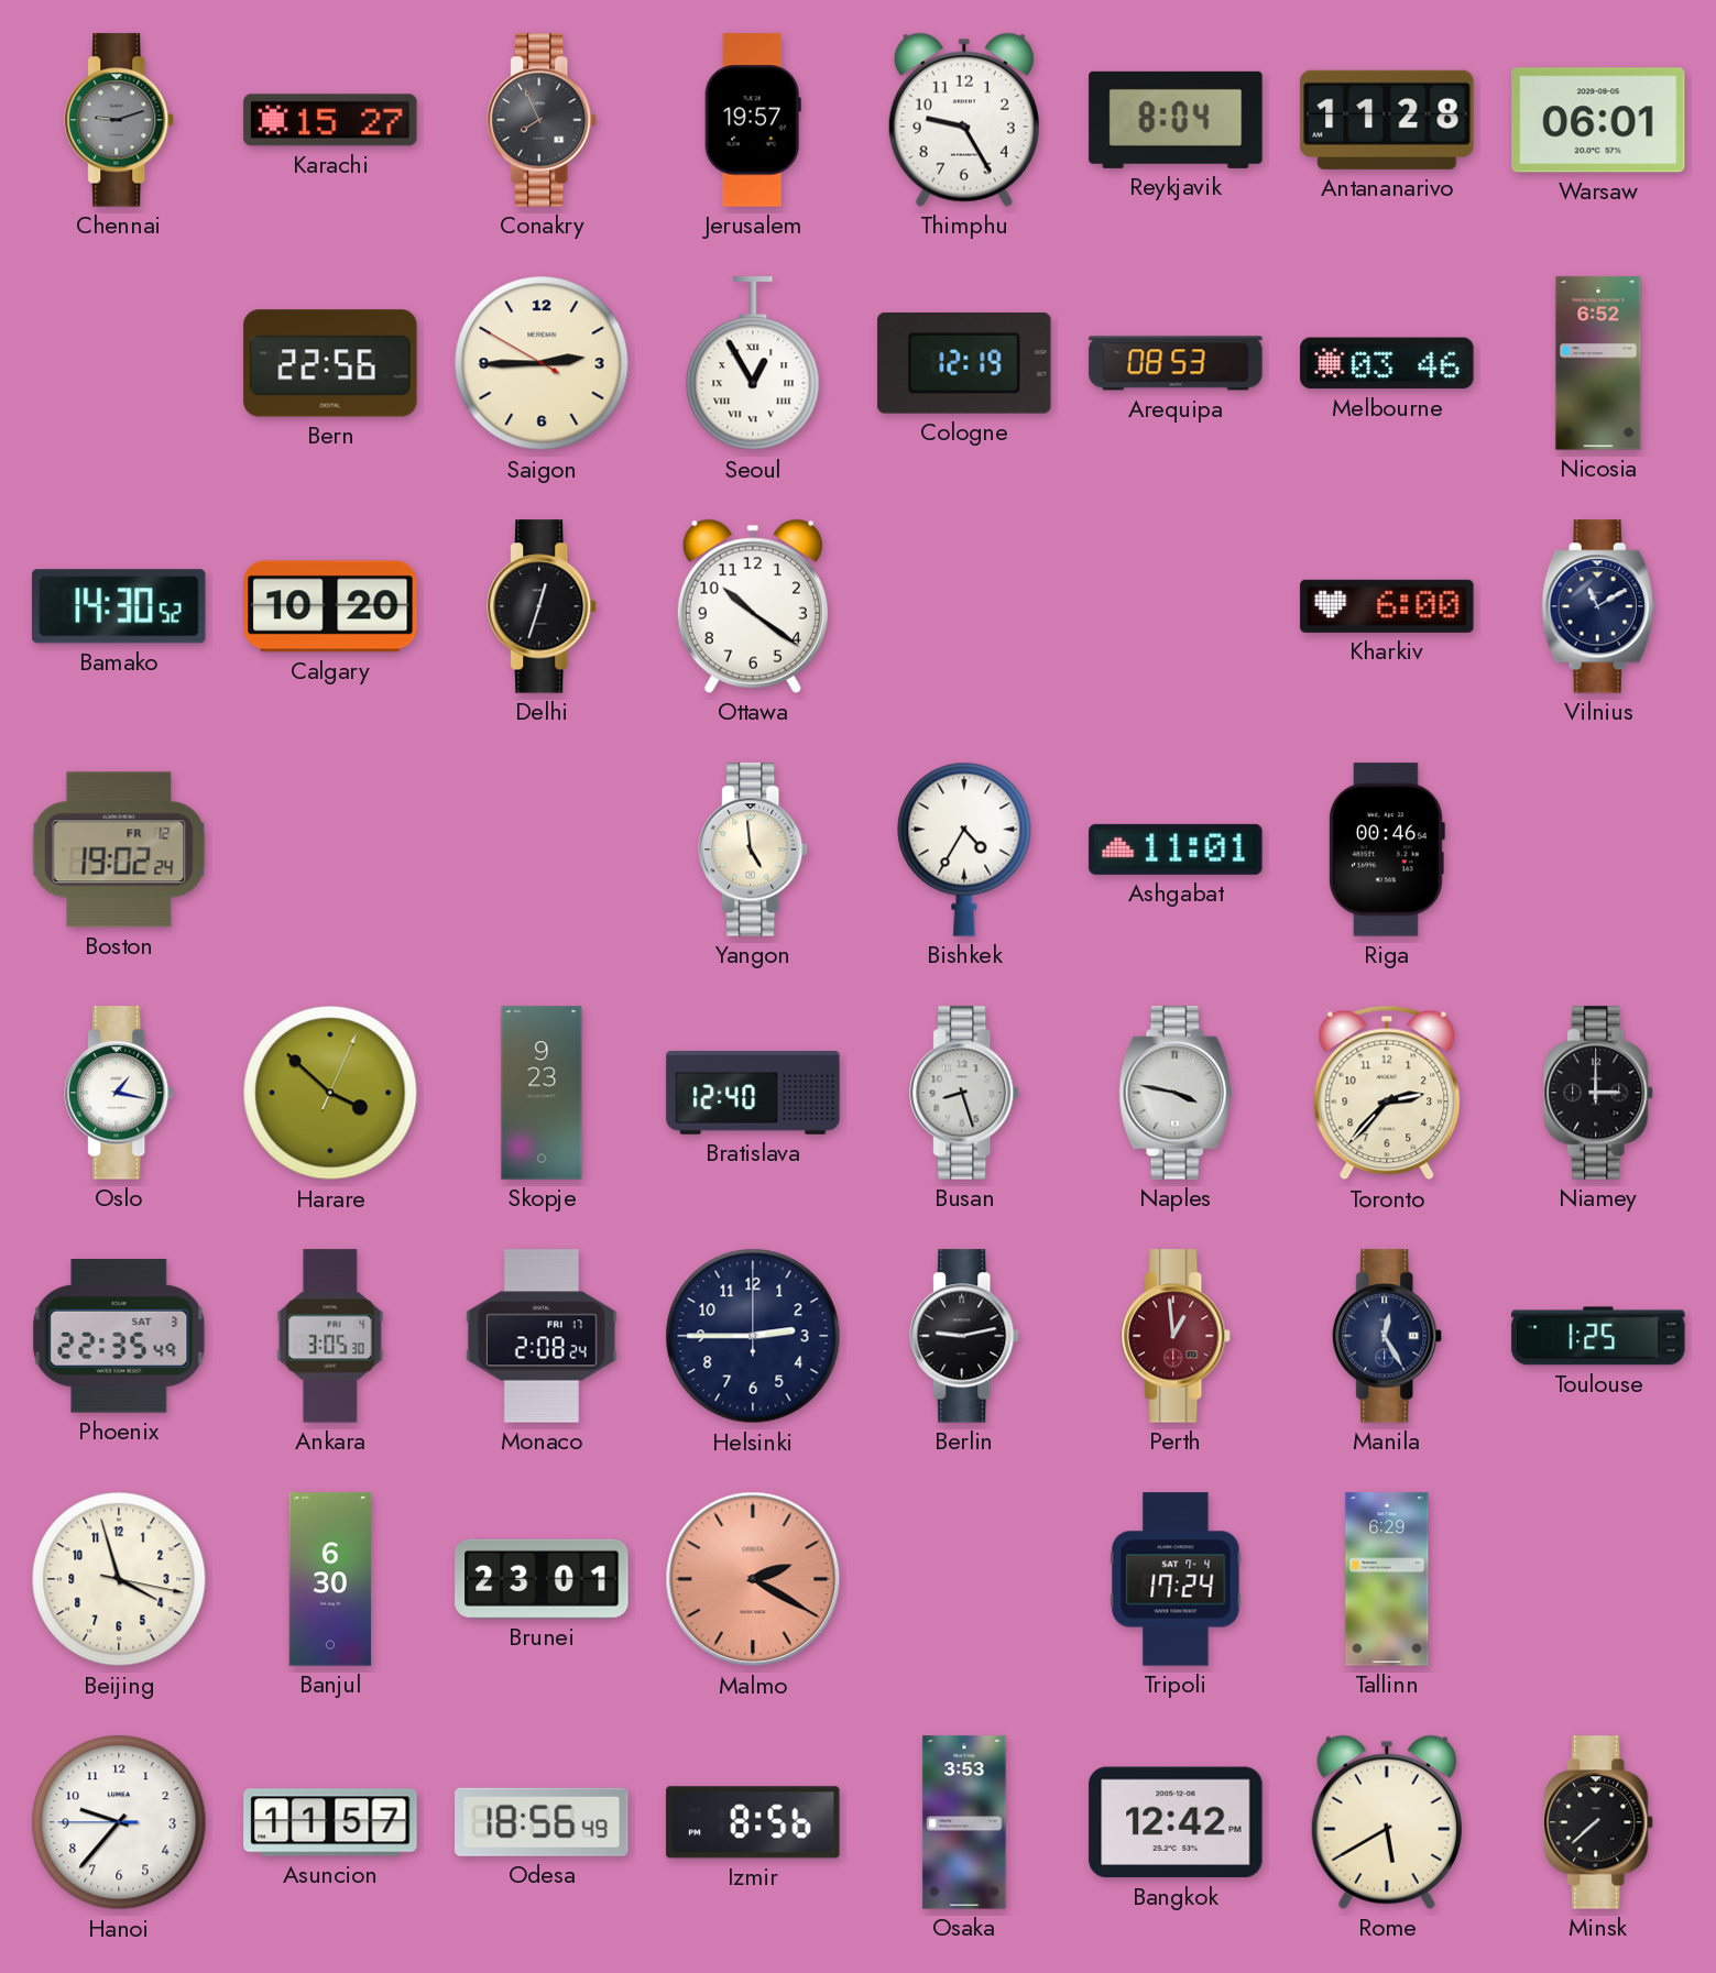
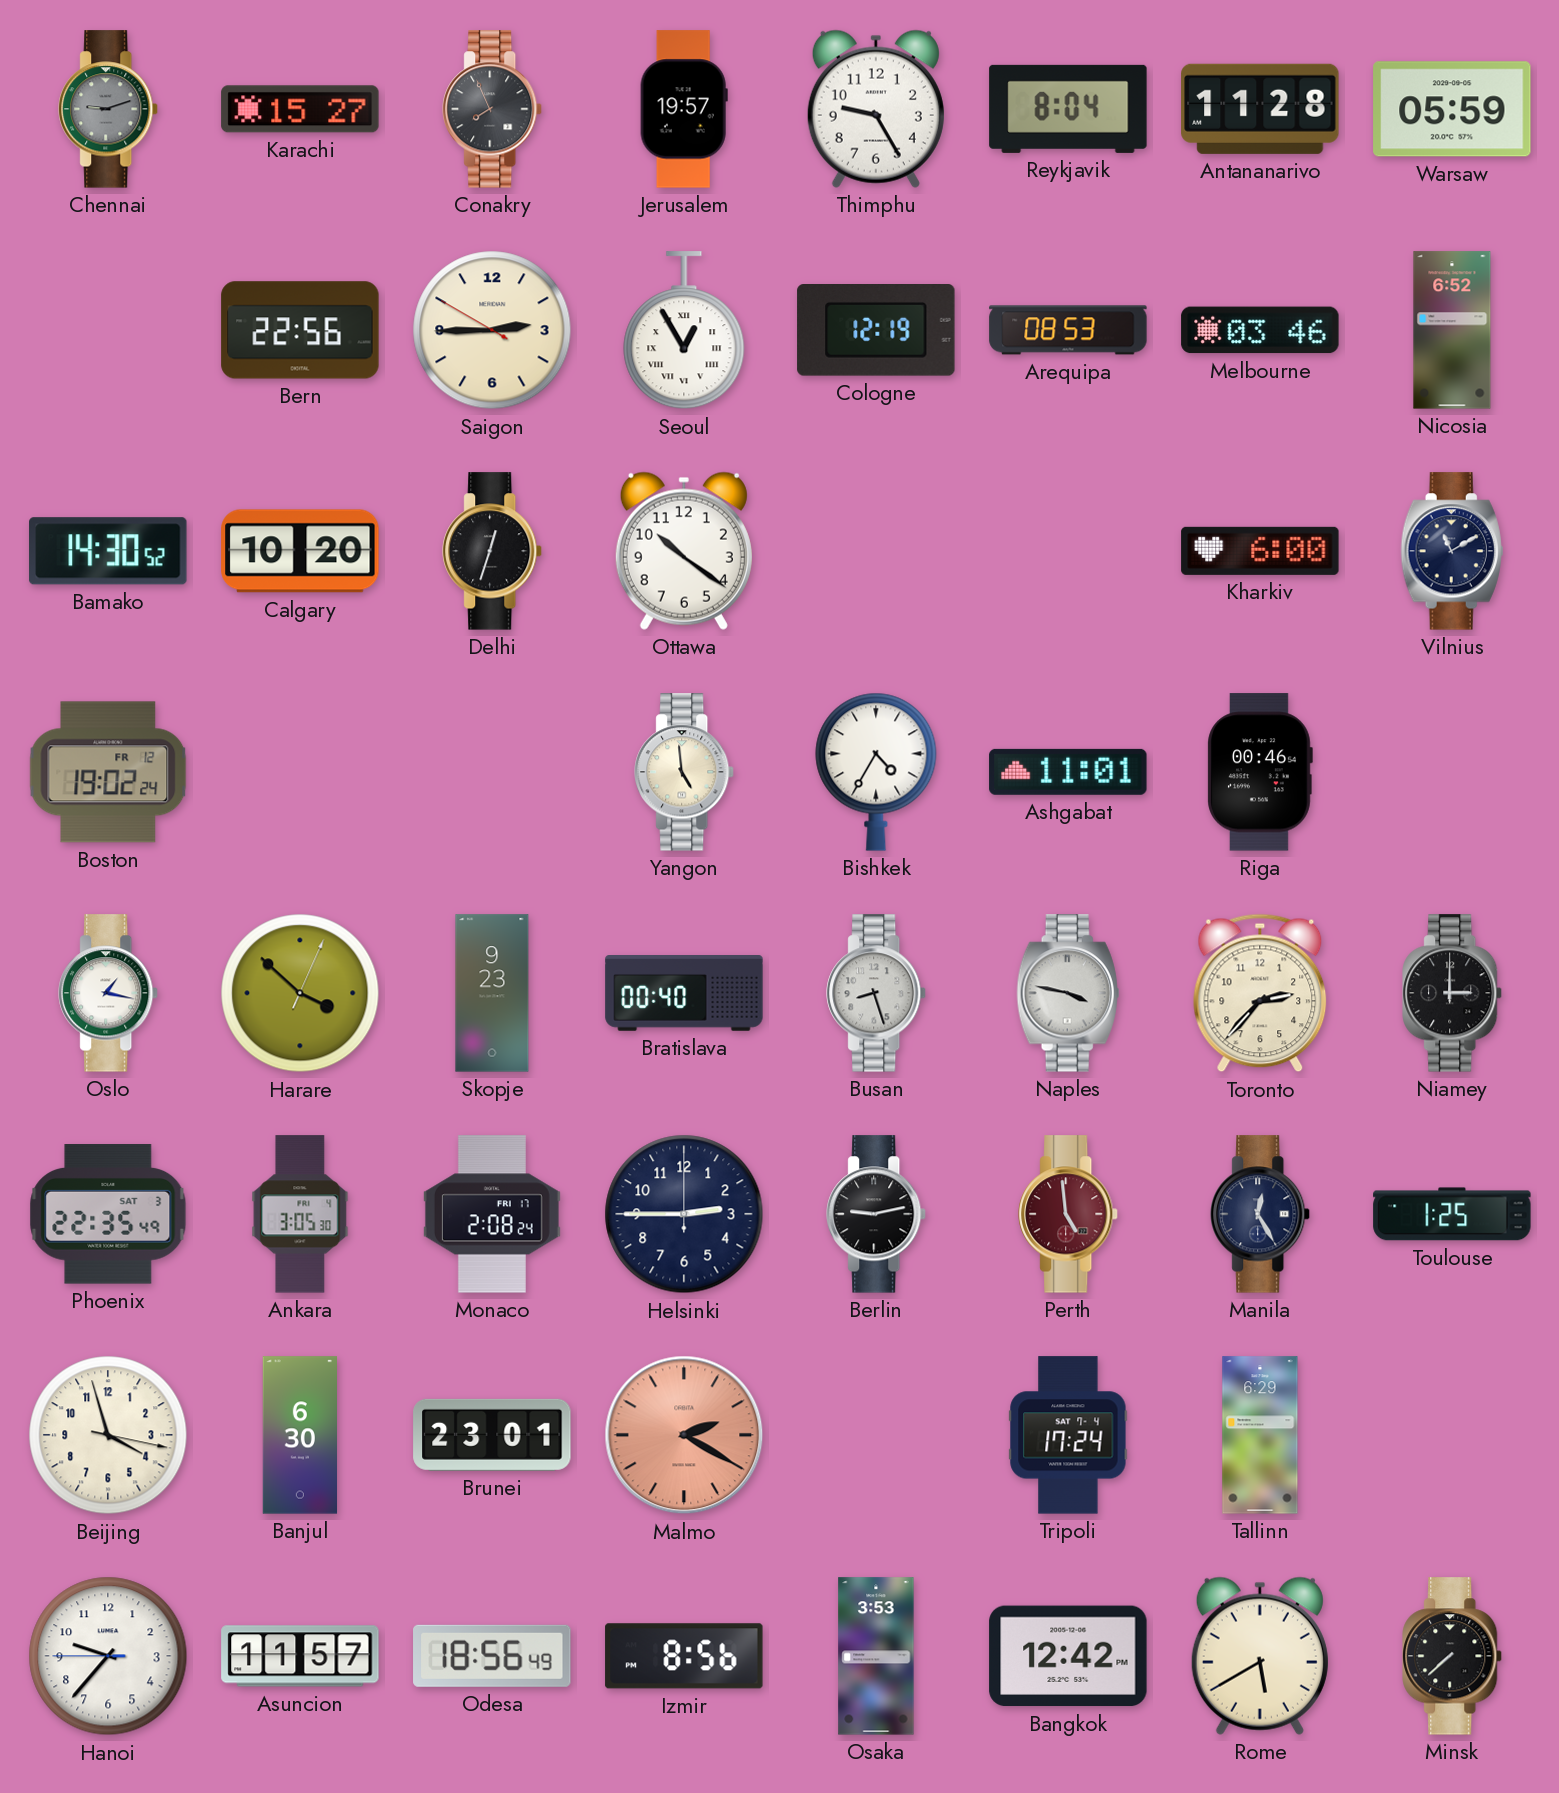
Warsaw: 06:01 -> 05:59 (1452, 109)
Bratislava: 12:40 -> 00:40 (684, 993)
Perth: 12:59 -> 4:59 (1069, 1214)
